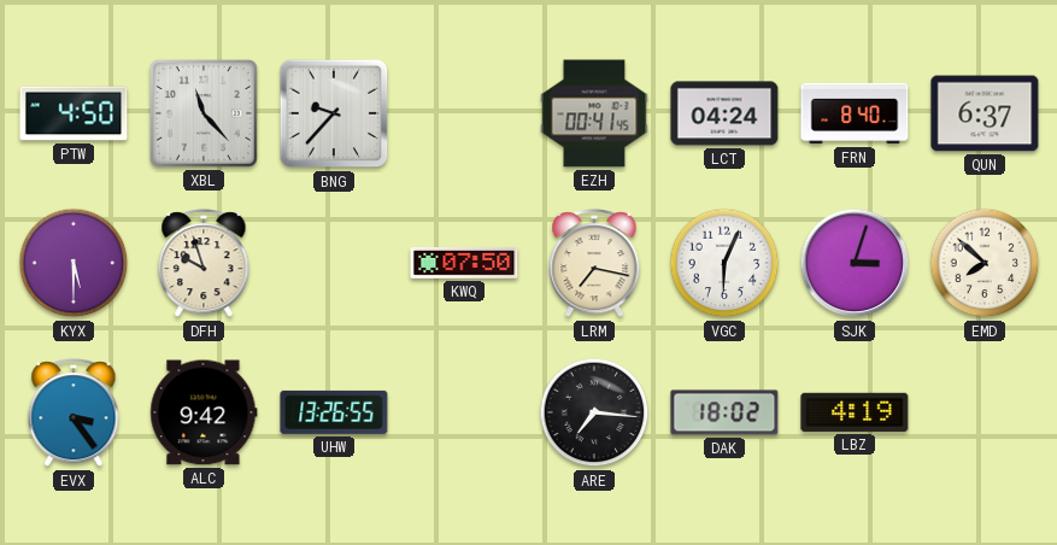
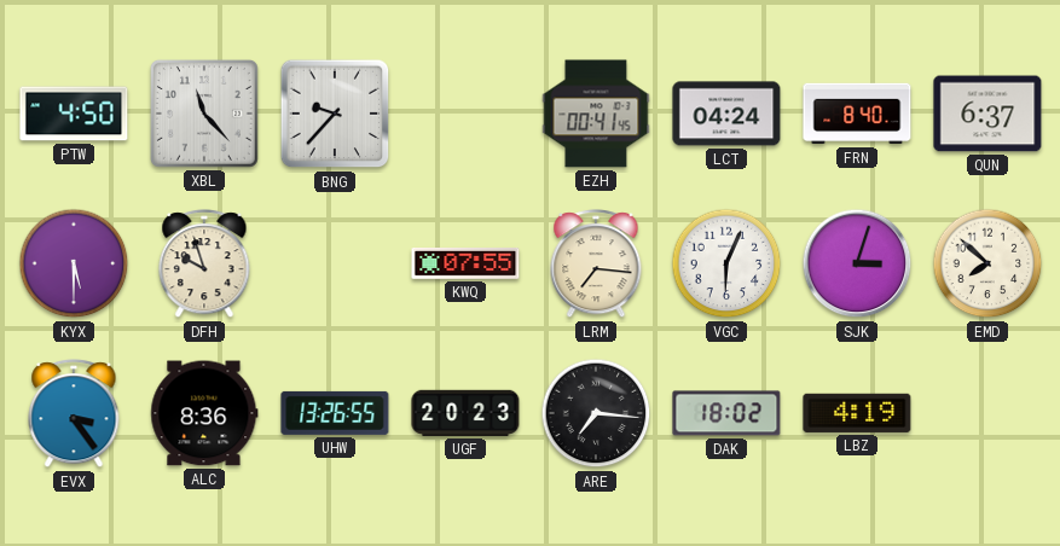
KWQ: 07:50 -> 07:55 (465, 265)
LRM: 7:17 -> 7:16 (596, 265)
ALC: 9:42 -> 8:36 (204, 413)
UGF: none -> 20:23 (465, 413)
